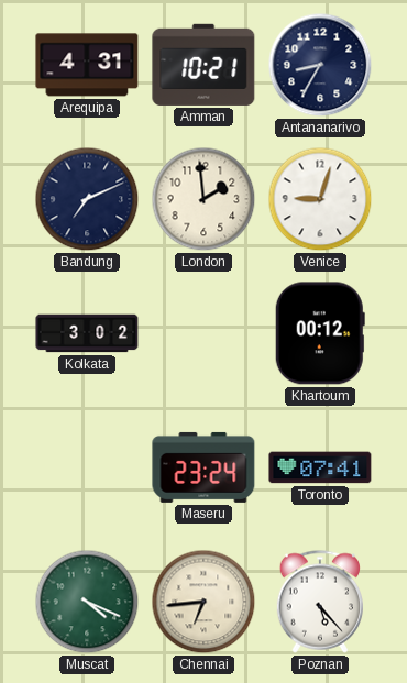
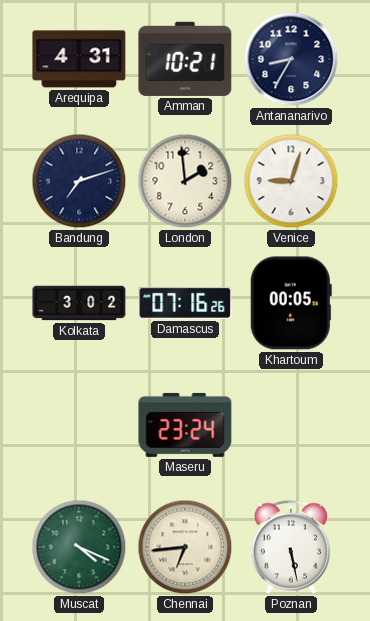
Bandung: 7:11 -> 7:12 (79, 181)
Damascus: none -> 07:16 (185, 303)
Khartoum: 00:12 -> 00:05 (291, 303)
Toronto: 07:41 -> none (320, 467)
Poznan: 5:23 -> 5:28 (290, 547)
